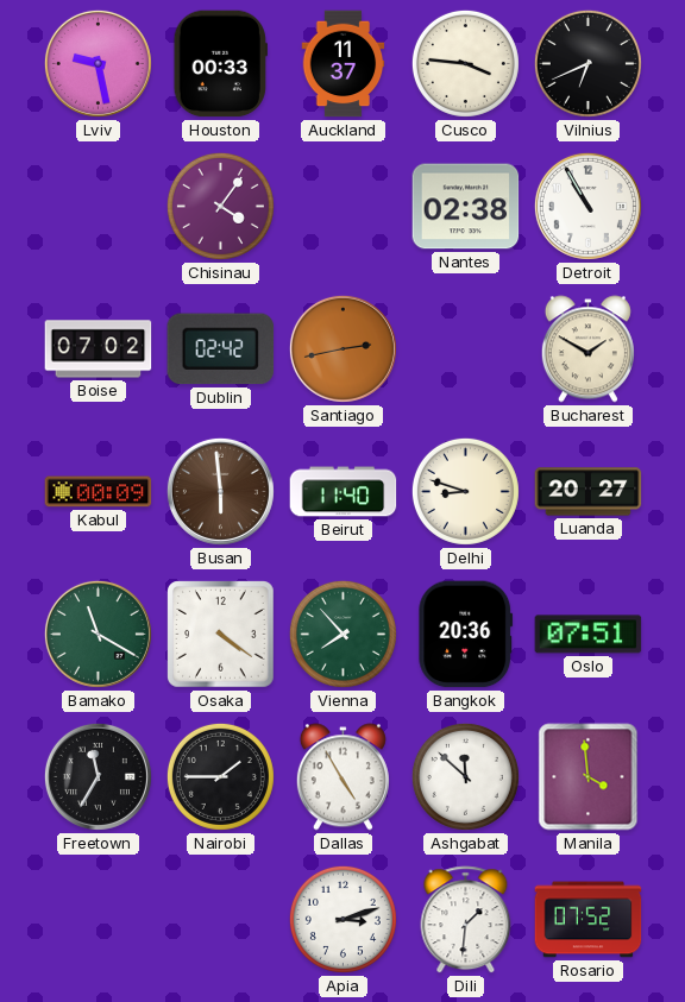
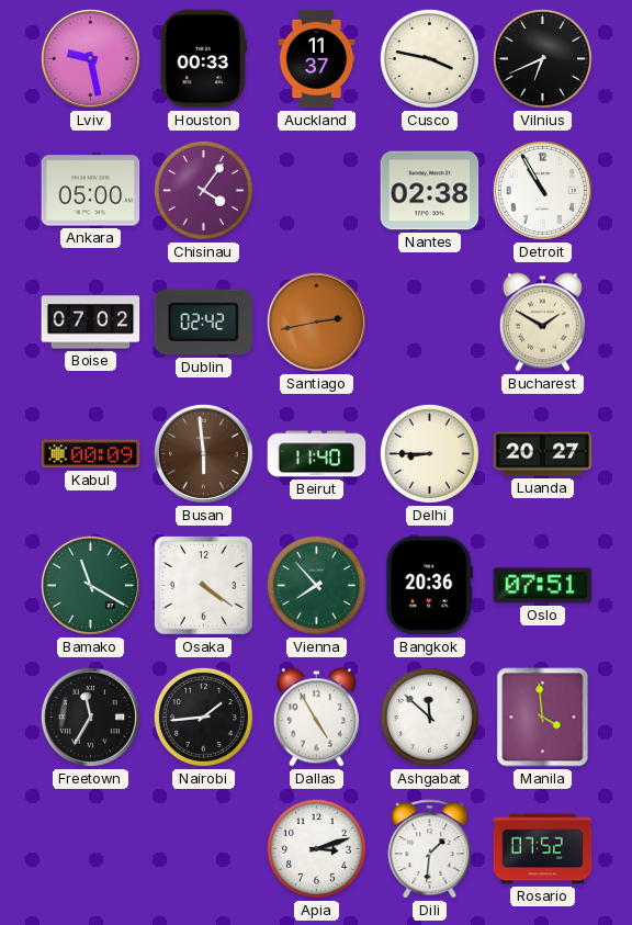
Cusco: 3:46 -> 3:47 (429, 58)
Ankara: none -> 05:00 (91, 191)
Delhi: 8:48 -> 8:45 (429, 453)
Nairobi: 1:45 -> 1:44 (203, 717)
